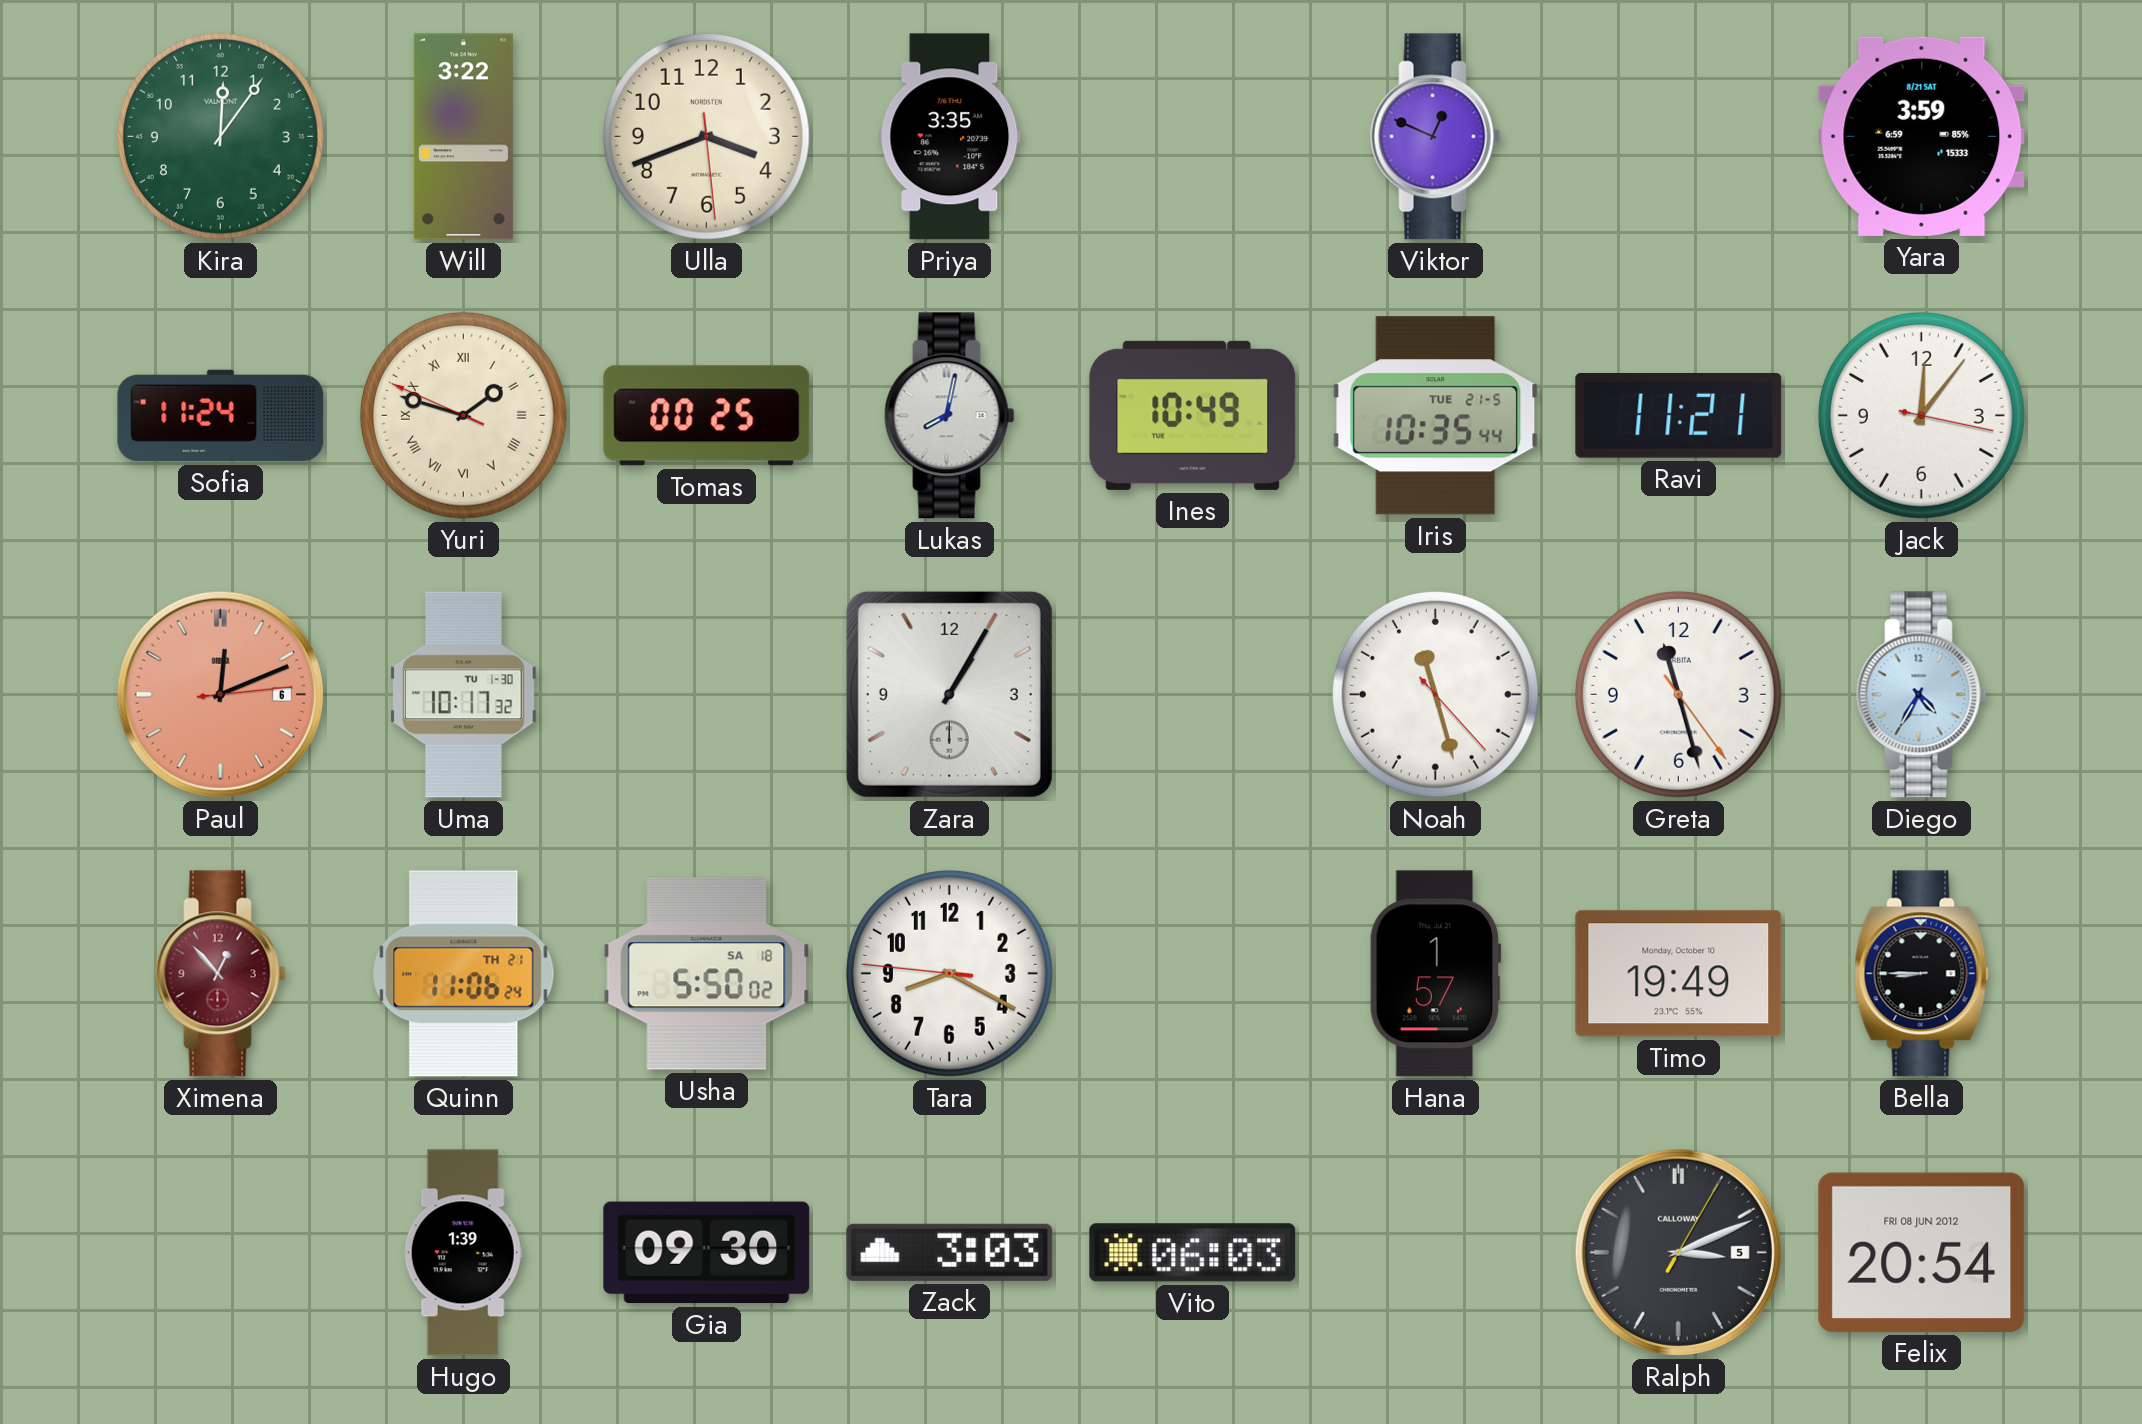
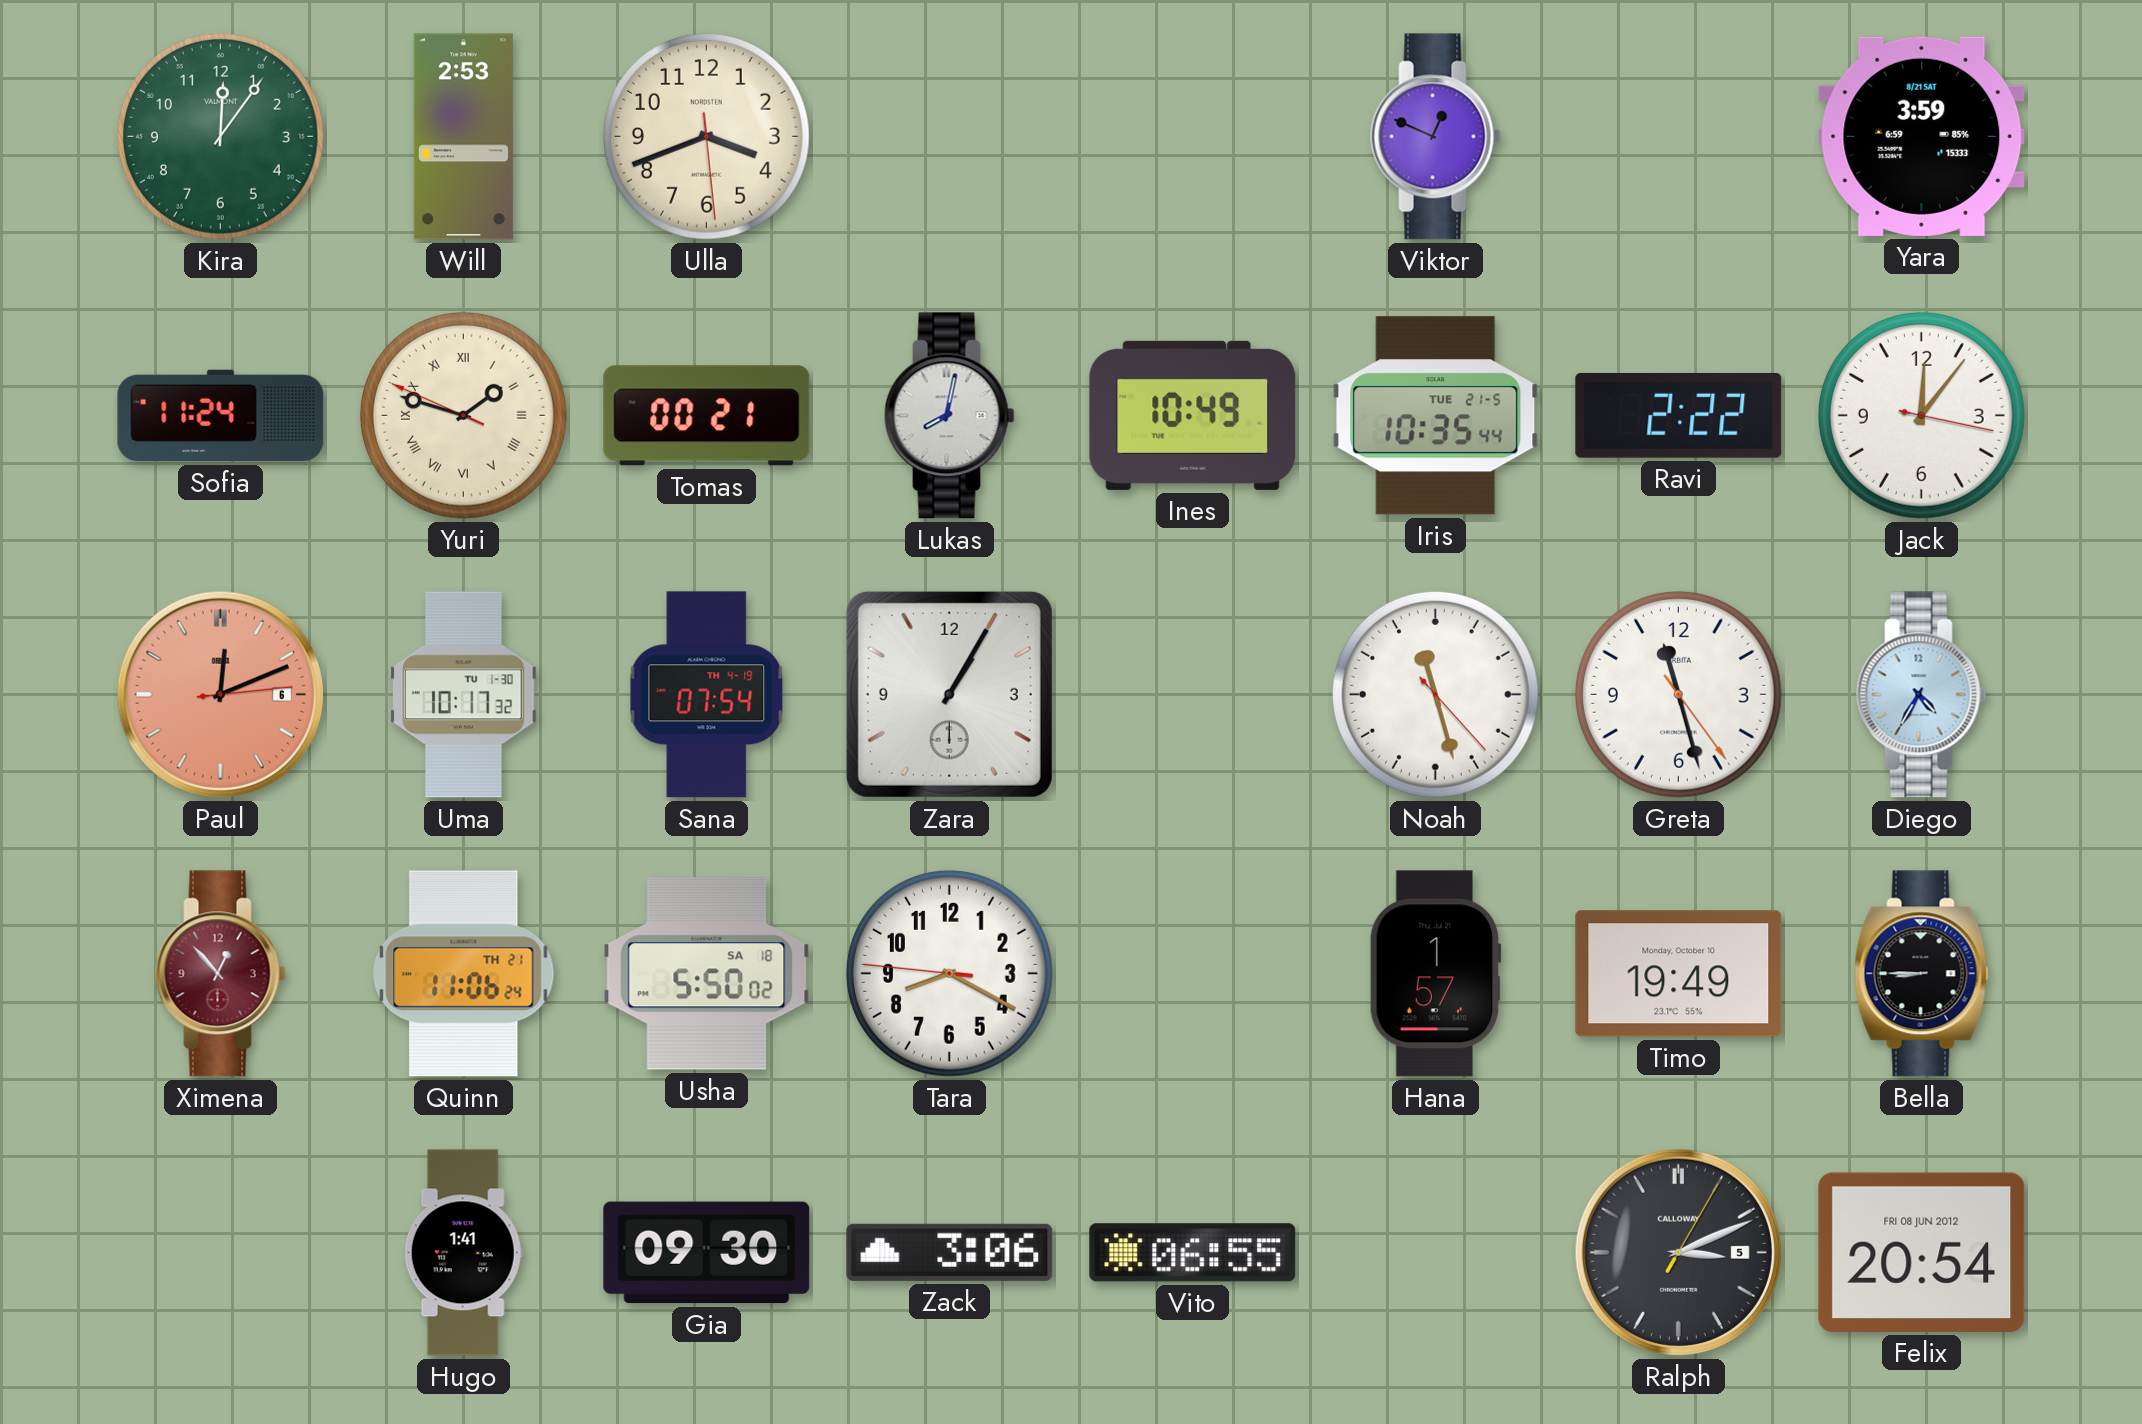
Will: 3:22 -> 2:53 (463, 137)
Priya: 3:35 -> none (950, 137)
Tomas: 00:25 -> 00:21 (707, 416)
Ravi: 11:21 -> 2:22 (1679, 415)
Sana: none -> 07:54 (707, 695)
Hugo: 1:39 -> 1:41 (463, 1253)
Zack: 3:03 -> 3:06 (950, 1252)
Vito: 06:03 -> 06:55 (1193, 1253)
